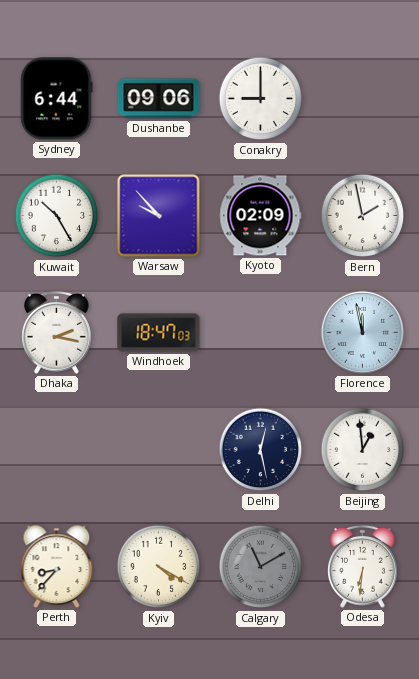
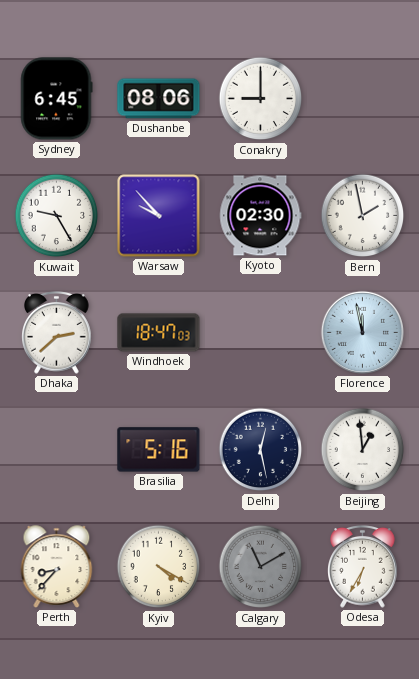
Sydney: 6:44 -> 6:45 (57, 99)
Dushanbe: 09:06 -> 08:06 (159, 99)
Kuwait: 10:25 -> 9:25 (57, 216)
Kyoto: 02:09 -> 02:30 (261, 216)
Dhaka: 2:17 -> 2:38 (57, 333)
Brasilia: none -> 5:16 (159, 450)
Odesa: 6:31 -> 6:35 (363, 567)
